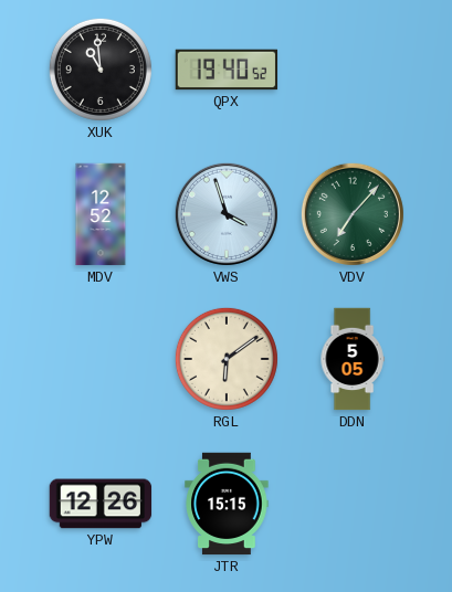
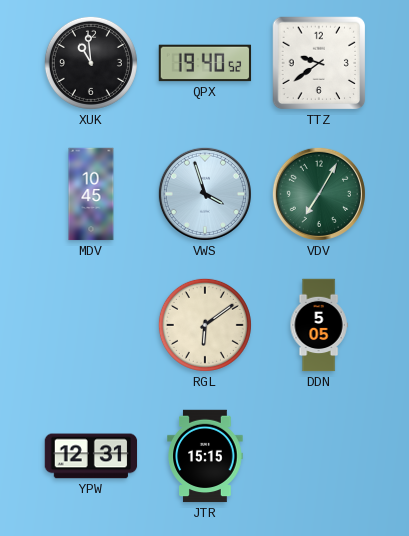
TTZ: none -> 9:39 (319, 63)
MDV: 12:52 -> 10:45 (91, 194)
VDV: 7:07 -> 7:05 (319, 194)
YPW: 12:26 -> 12:31 (91, 456)
